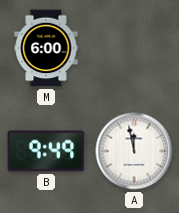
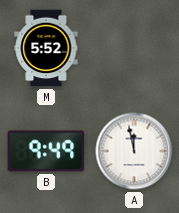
M: 6:00 -> 5:52 (46, 48)
